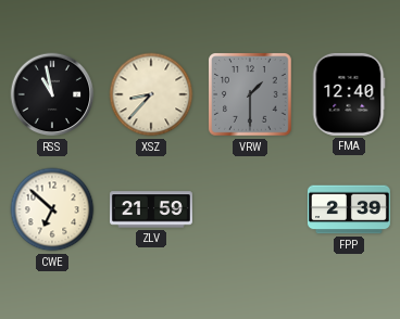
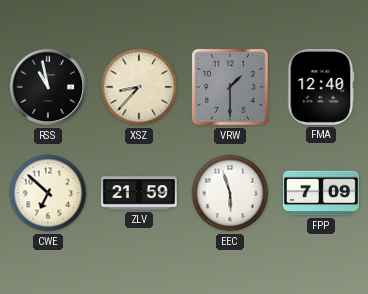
EEC: none -> 5:57 (230, 193)
FPP: 2:39 -> 7:09 (321, 193)
